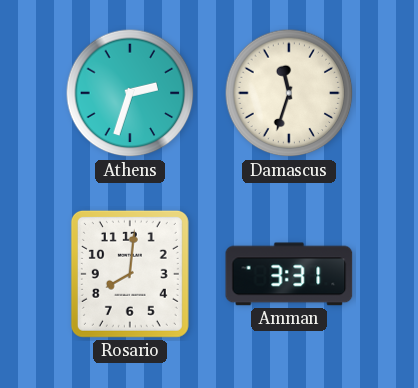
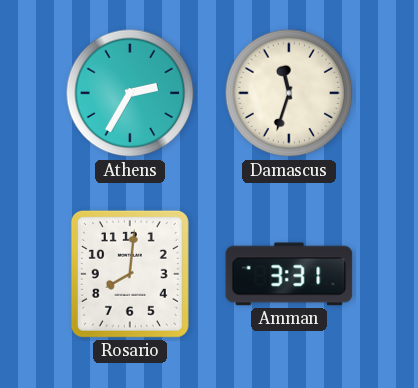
Athens: 2:33 -> 2:35 (130, 93)
